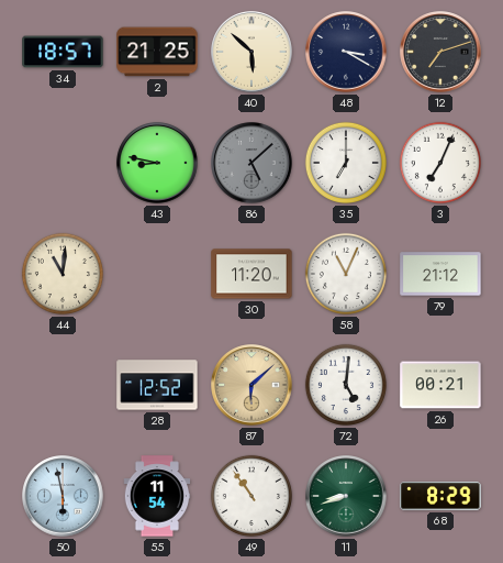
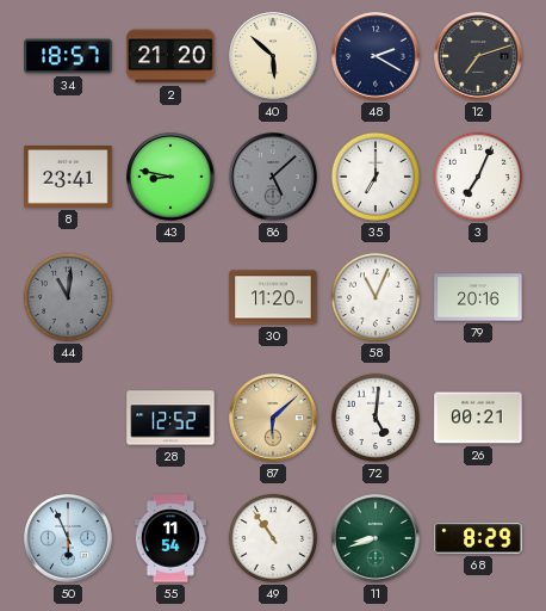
2: 21:25 -> 21:20 (170, 56)
48: 3:20 -> 2:20 (376, 56)
8: none -> 23:41 (68, 178)
44 dial: cream -> grey (68, 297)
79: 21:12 -> 20:16 (478, 297)
50: 5:58 -> 5:56 (68, 538)
